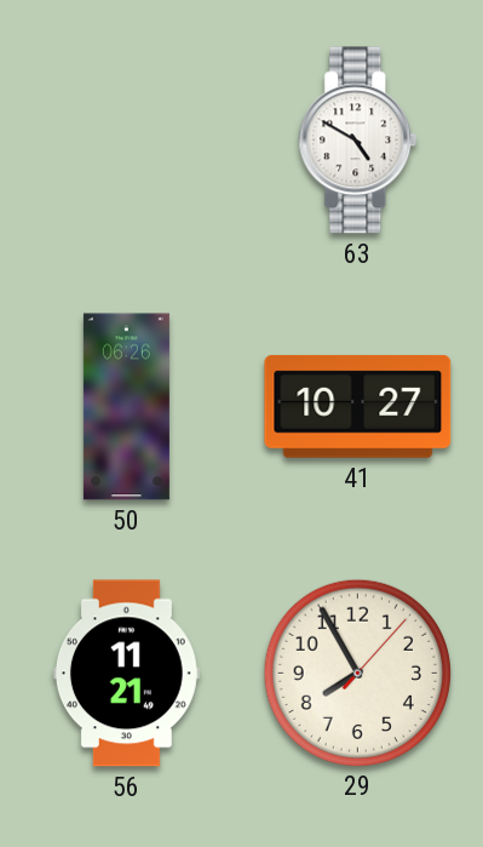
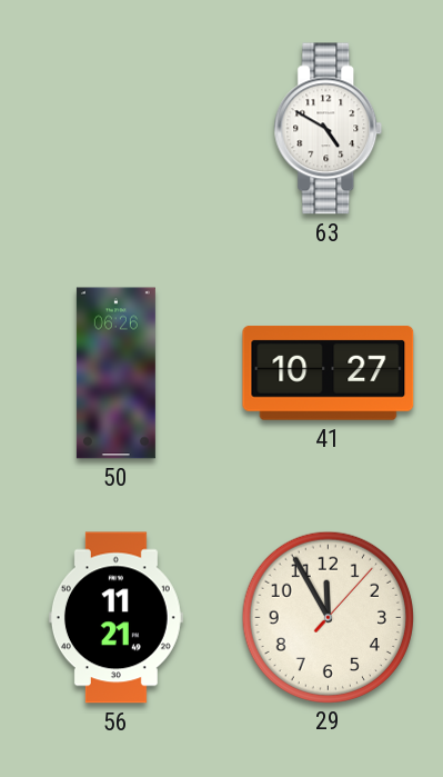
29: 7:55 -> 11:55 (328, 617)
